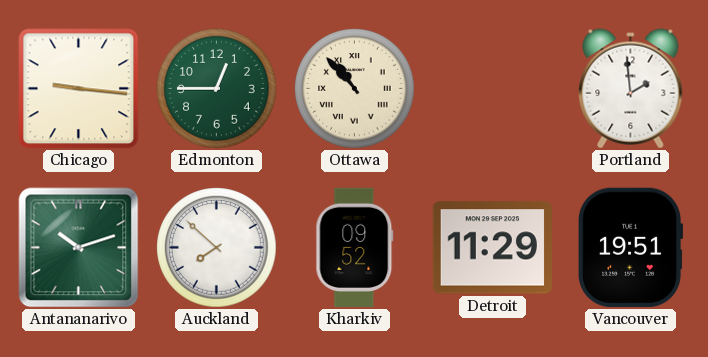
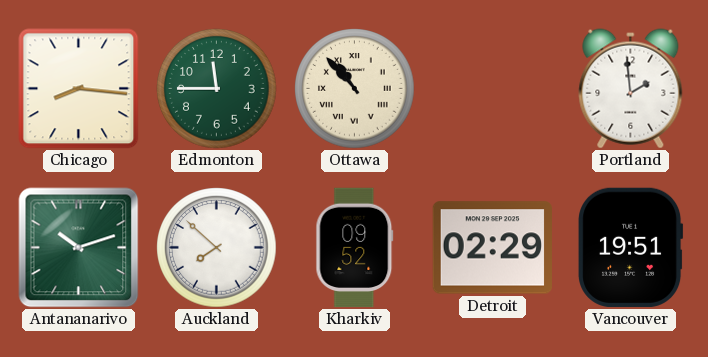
Chicago: 9:16 -> 8:16 (79, 89)
Edmonton: 12:45 -> 11:45 (217, 89)
Detroit: 11:29 -> 02:29 (492, 248)
